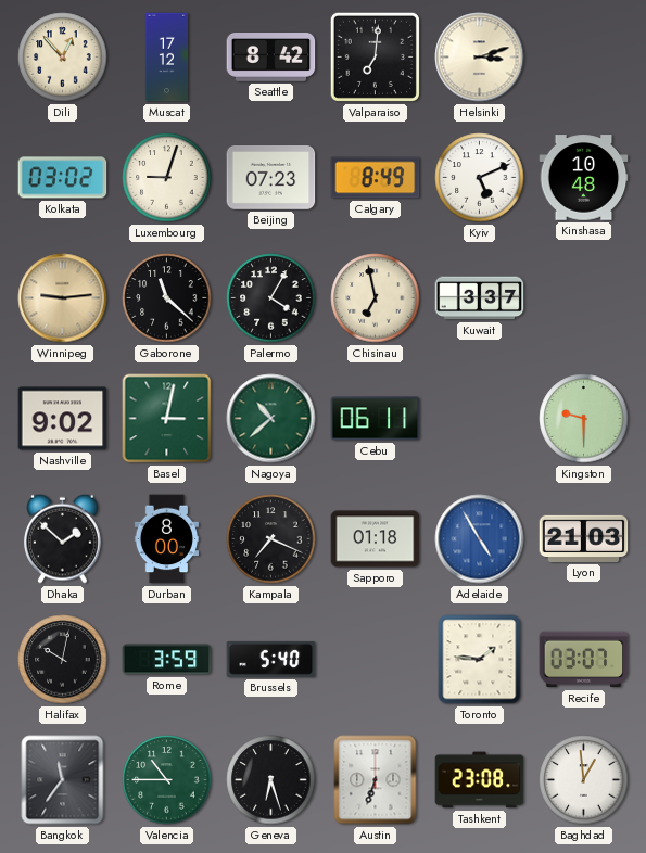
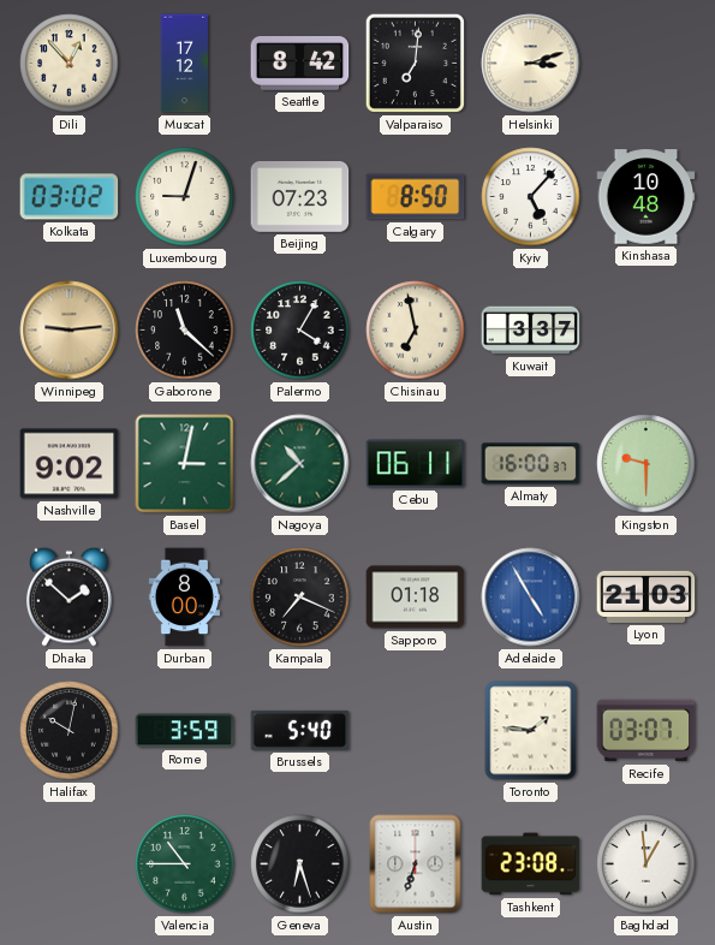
Calgary: 8:49 -> 8:50 (416, 197)
Kyiv: 5:11 -> 5:07 (531, 197)
Almaty: none -> 16:00 (531, 464)
Bangkok: 11:36 -> none (63, 780)
